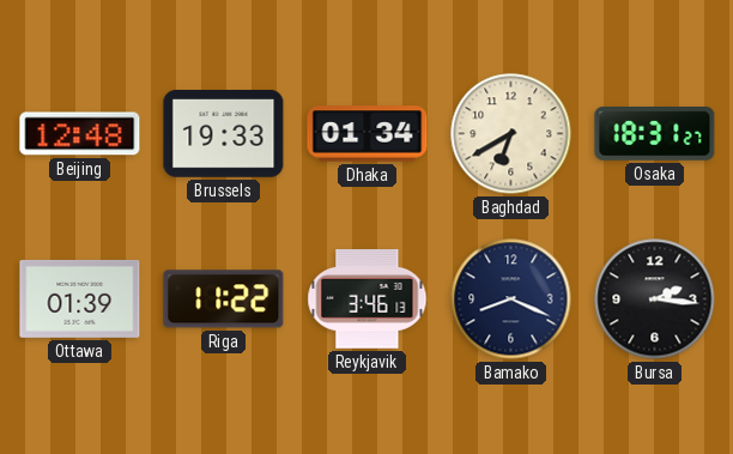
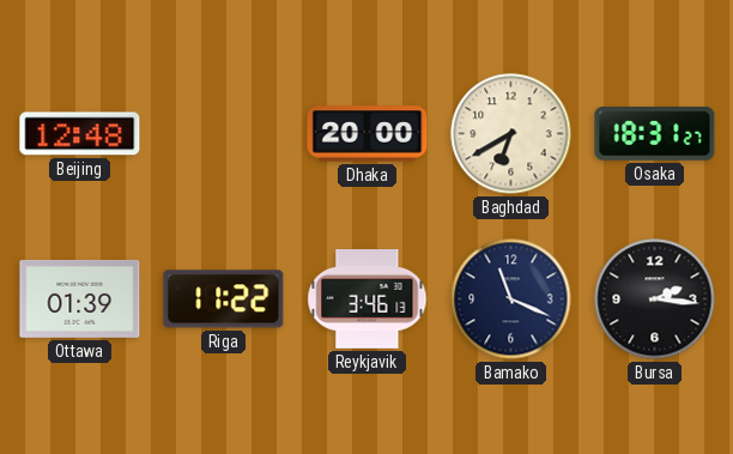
Brussels: 19:33 -> none (224, 134)
Dhaka: 01:34 -> 20:00 (368, 134)
Bamako: 8:19 -> 11:19 (511, 299)
